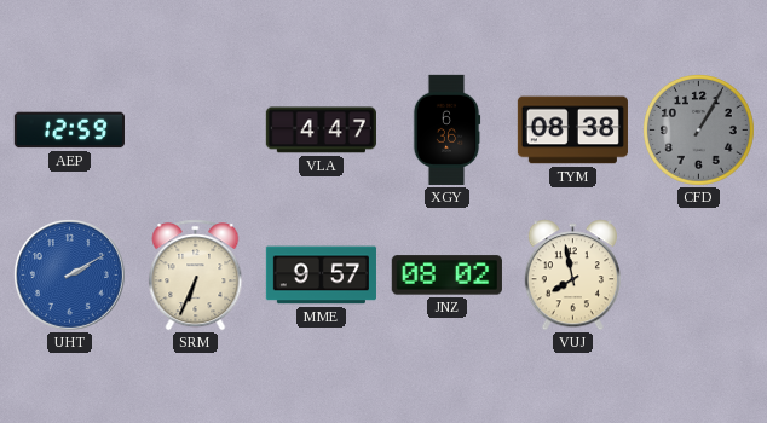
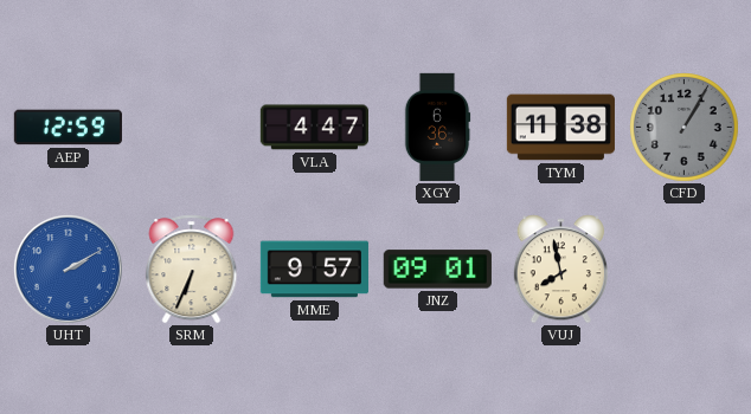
TYM: 08:38 -> 11:38 (560, 128)
JNZ: 08:02 -> 09:01 (437, 270)
